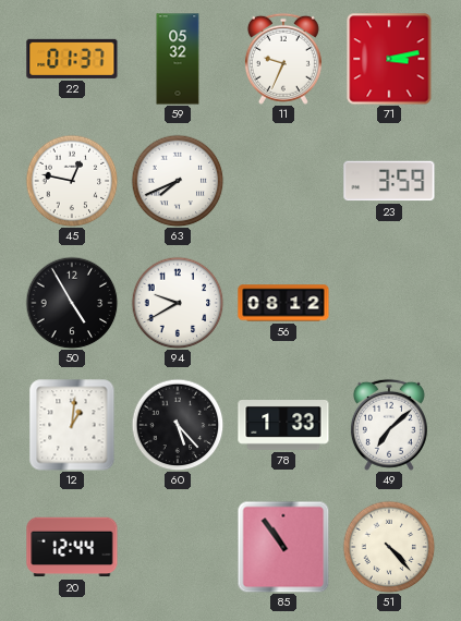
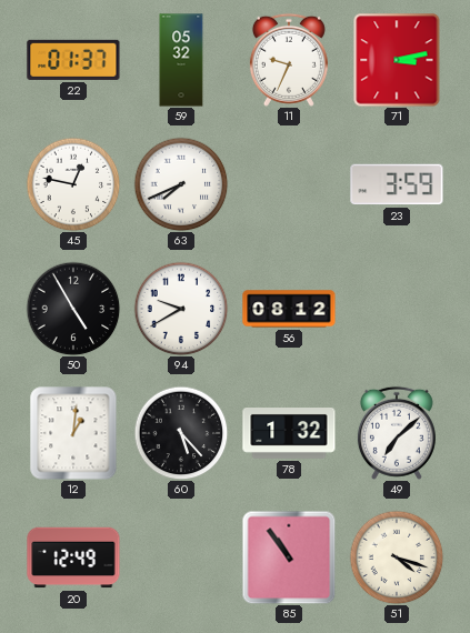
78: 1:33 -> 1:32 (289, 434)
20: 12:44 -> 12:49 (73, 557)
51: 4:23 -> 4:18 (397, 557)
